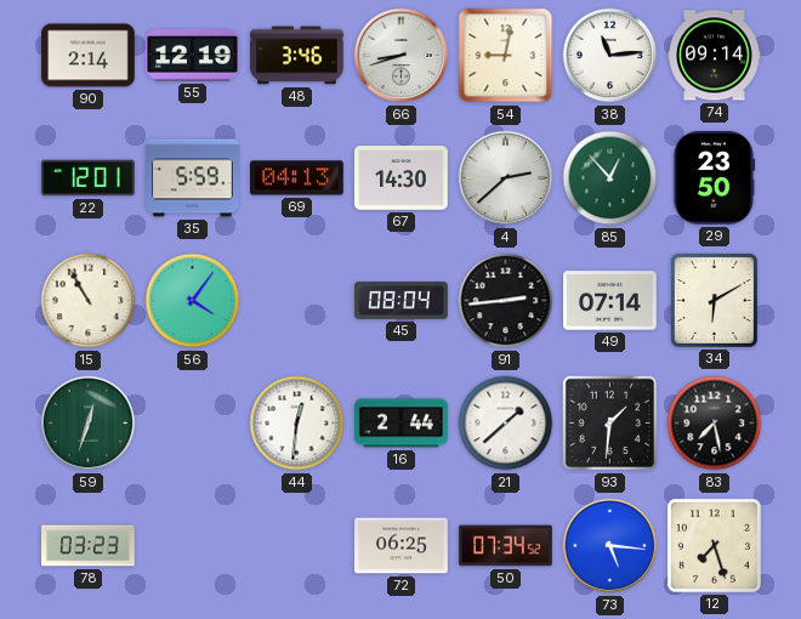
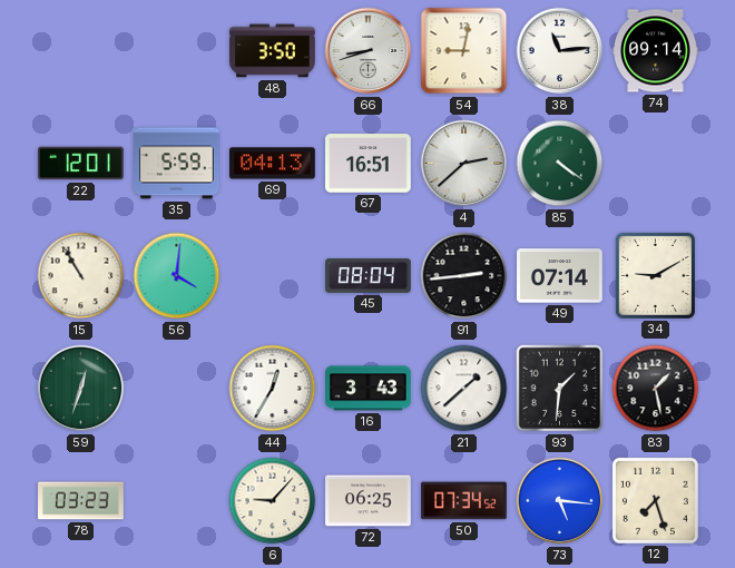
90: 2:14 -> none (89, 56)
55: 12:19 -> none (193, 56)
48: 3:46 -> 3:50 (273, 51)
67: 14:30 -> 16:51 (369, 164)
85: 12:53 -> 4:21 (560, 164)
29: 23:50 -> none (714, 178)
56: 4:06 -> 4:01 (177, 276)
34: 6:10 -> 9:10 (655, 275)
44: 12:31 -> 12:35 (273, 389)
16: 2:44 -> 3:43 (369, 389)
83: 7:28 -> 1:28 (656, 389)
6: none -> 9:07 (273, 501)
